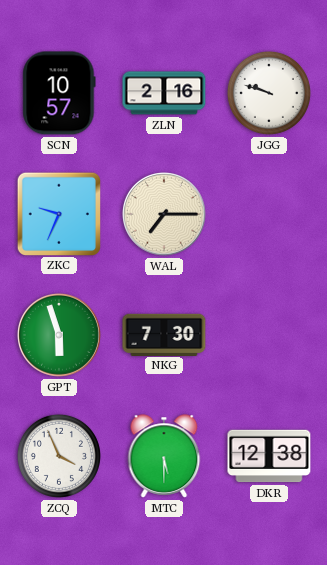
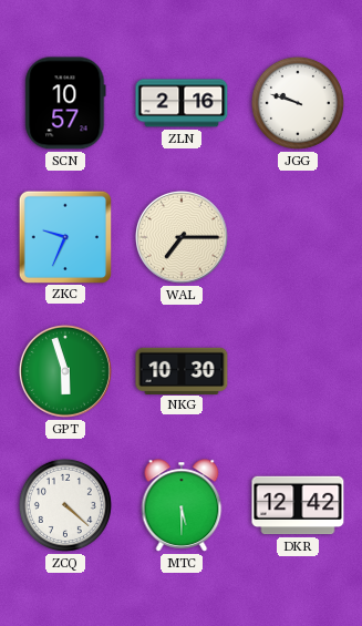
NKG: 7:30 -> 10:30 (182, 370)
ZCQ: 3:56 -> 4:22 (65, 505)
DKR: 12:38 -> 12:42 (298, 505)
